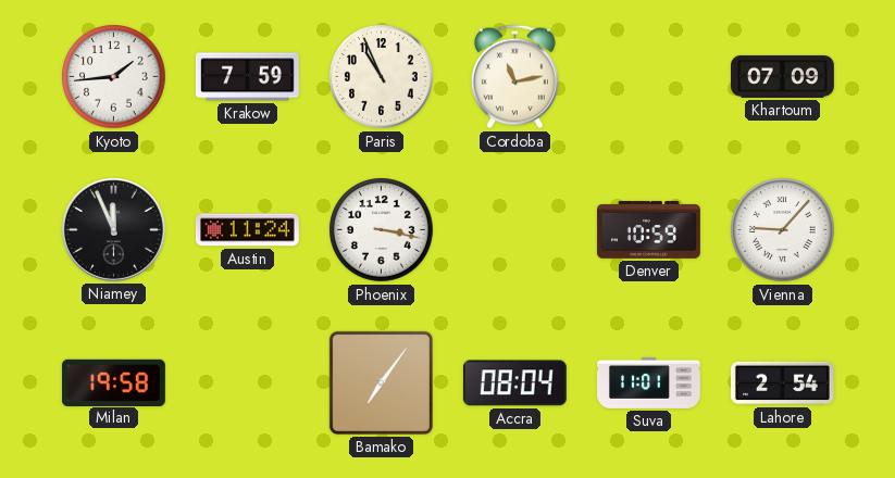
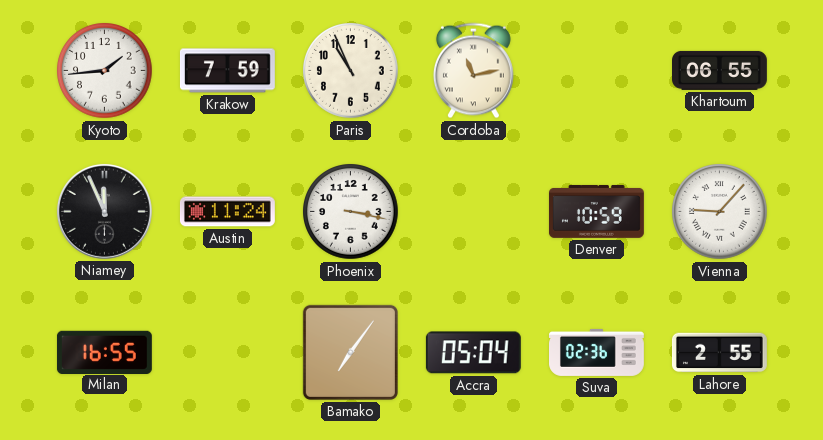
Khartoum: 07:09 -> 06:55 (720, 70)
Milan: 19:58 -> 16:55 (104, 352)
Accra: 08:04 -> 05:04 (473, 353)
Suva: 11:01 -> 02:36 (597, 352)
Lahore: 2:54 -> 2:55 (719, 353)
